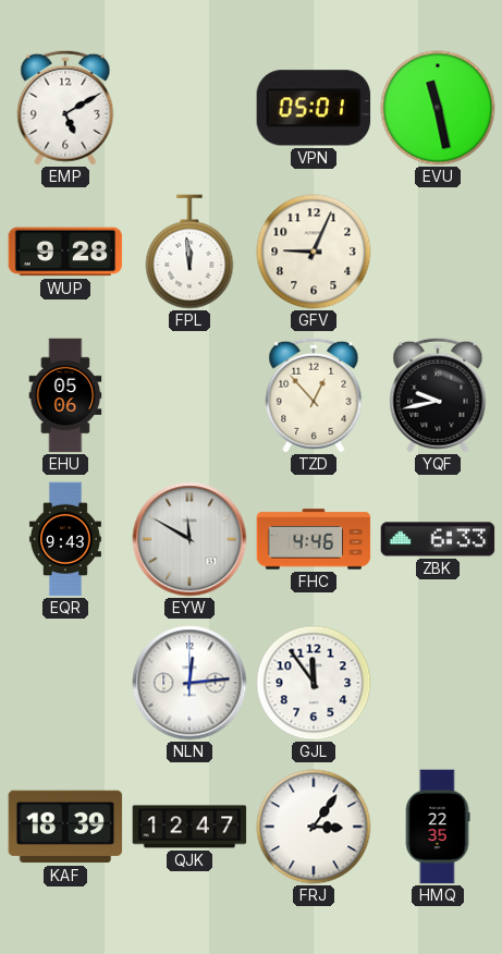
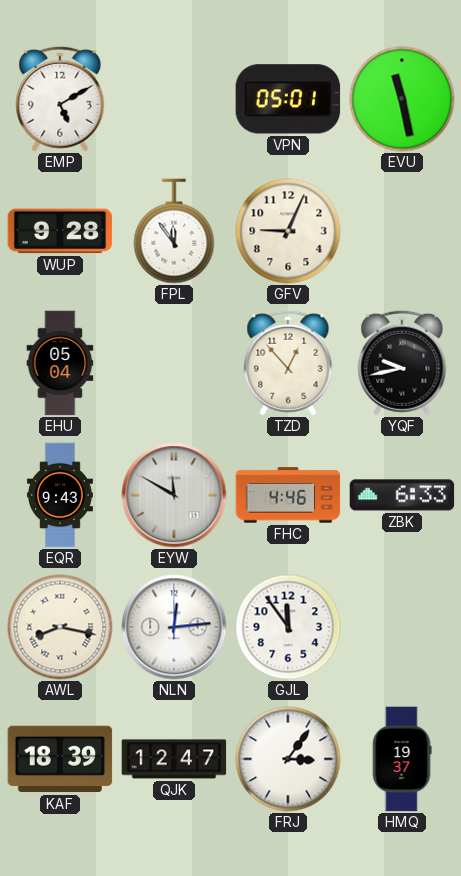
FPL: 11:59 -> 11:54 (174, 231)
EHU: 05:06 -> 05:04 (60, 363)
AWL: none -> 8:17 (60, 627)
HMQ: 22:35 -> 19:37 (402, 759)
